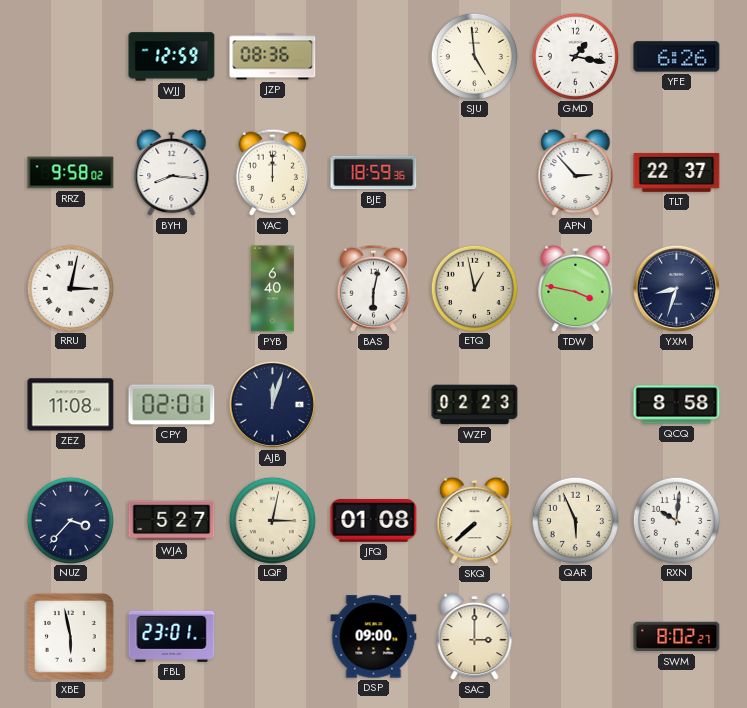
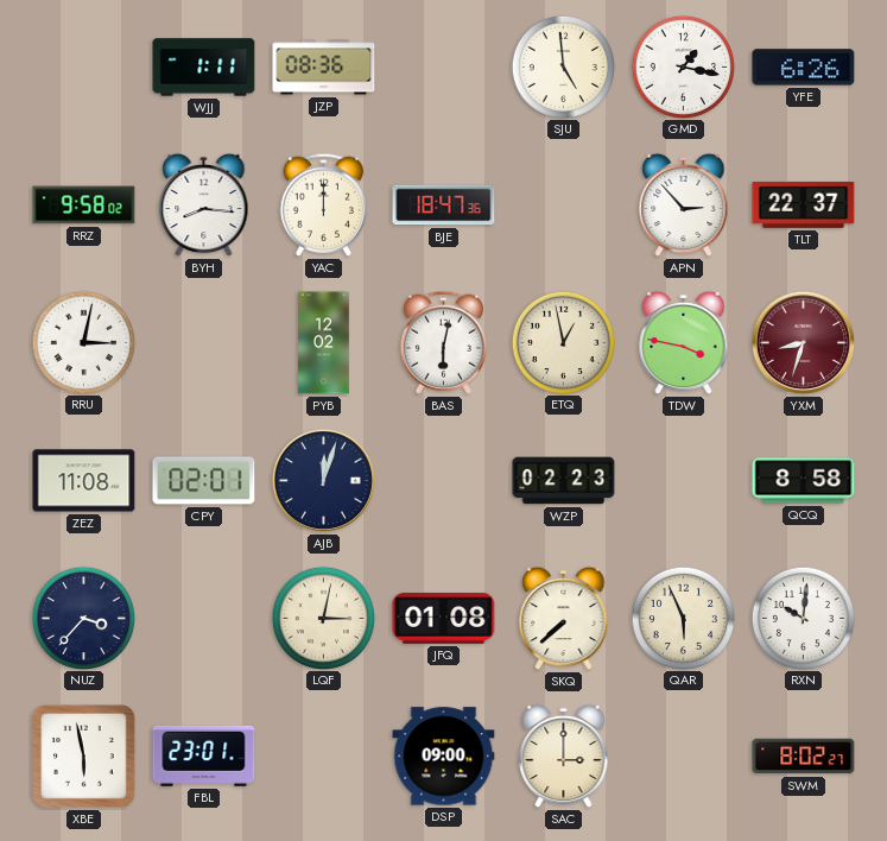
WJJ: 12:59 -> 1:11 (204, 68)
BJE: 18:59 -> 18:47 (444, 205)
PYB: 6:40 -> 12:02 (324, 343)
YXM dial: navy -> burgundy (803, 342)
WJA: 5:27 -> none (172, 521)
